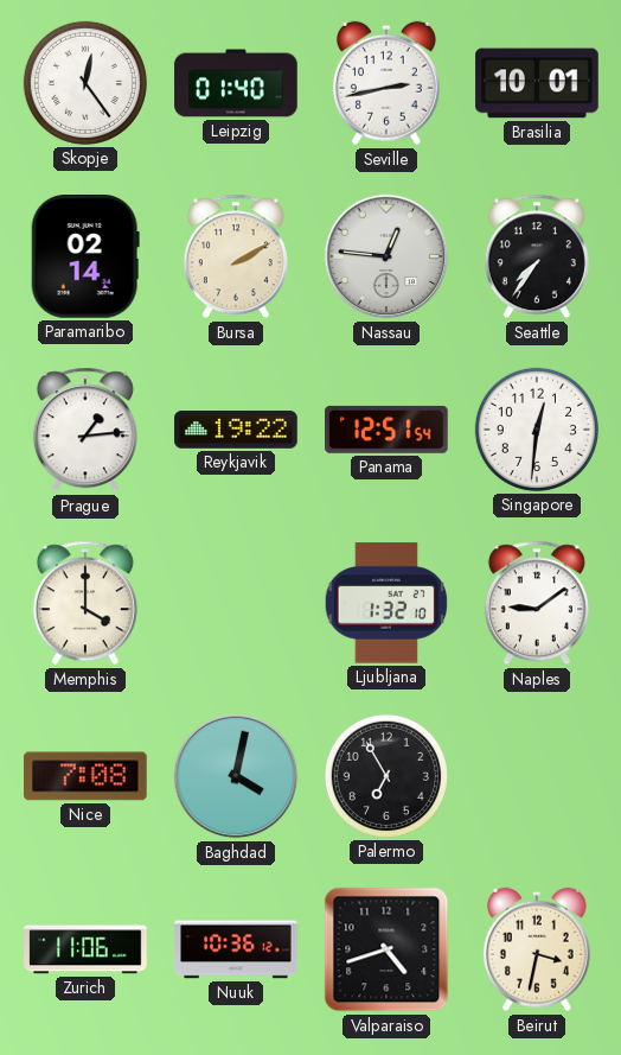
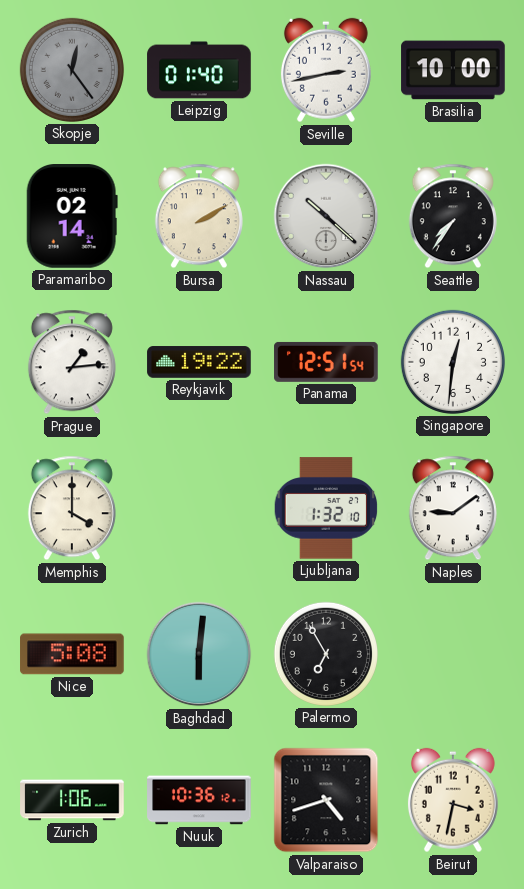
Skopje dial: white -> grey (72, 70)
Brasilia: 10:01 -> 10:00 (453, 70)
Nassau: 12:46 -> 10:22 (326, 216)
Nice: 7:08 -> 5:08 (72, 654)
Baghdad: 4:02 -> 6:01 (199, 654)
Zurich: 11:06 -> 1:06 (72, 800)
